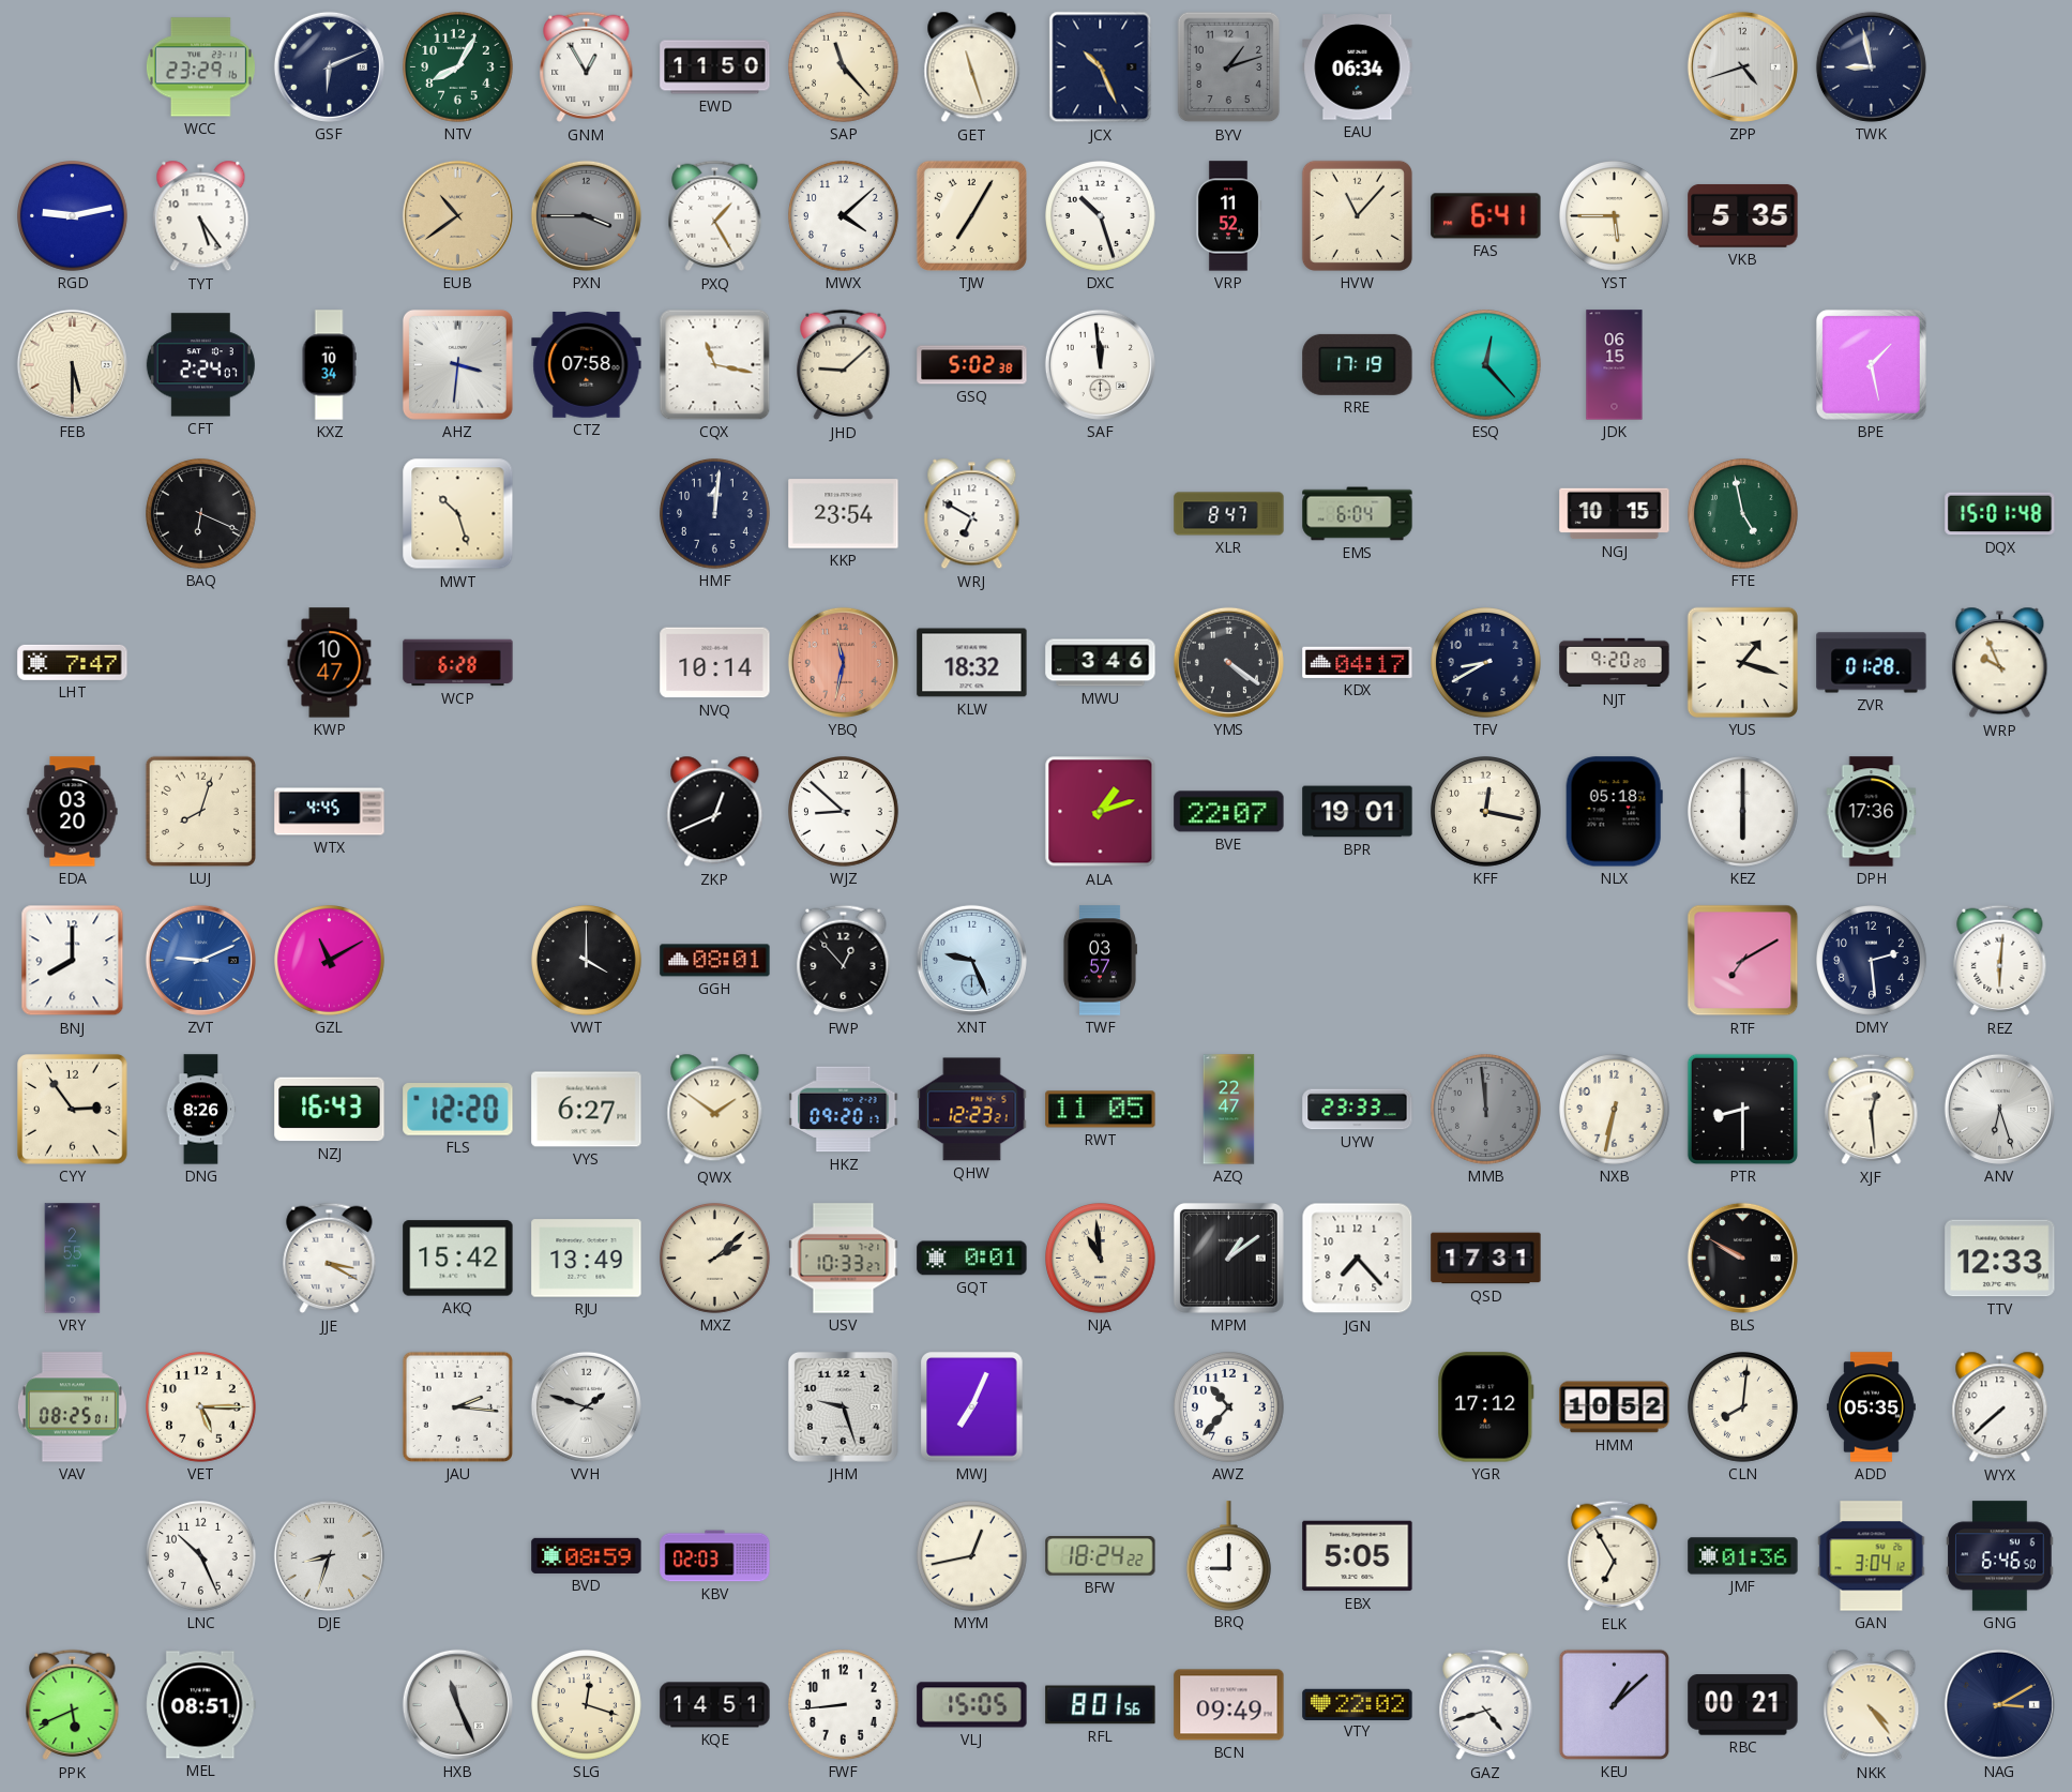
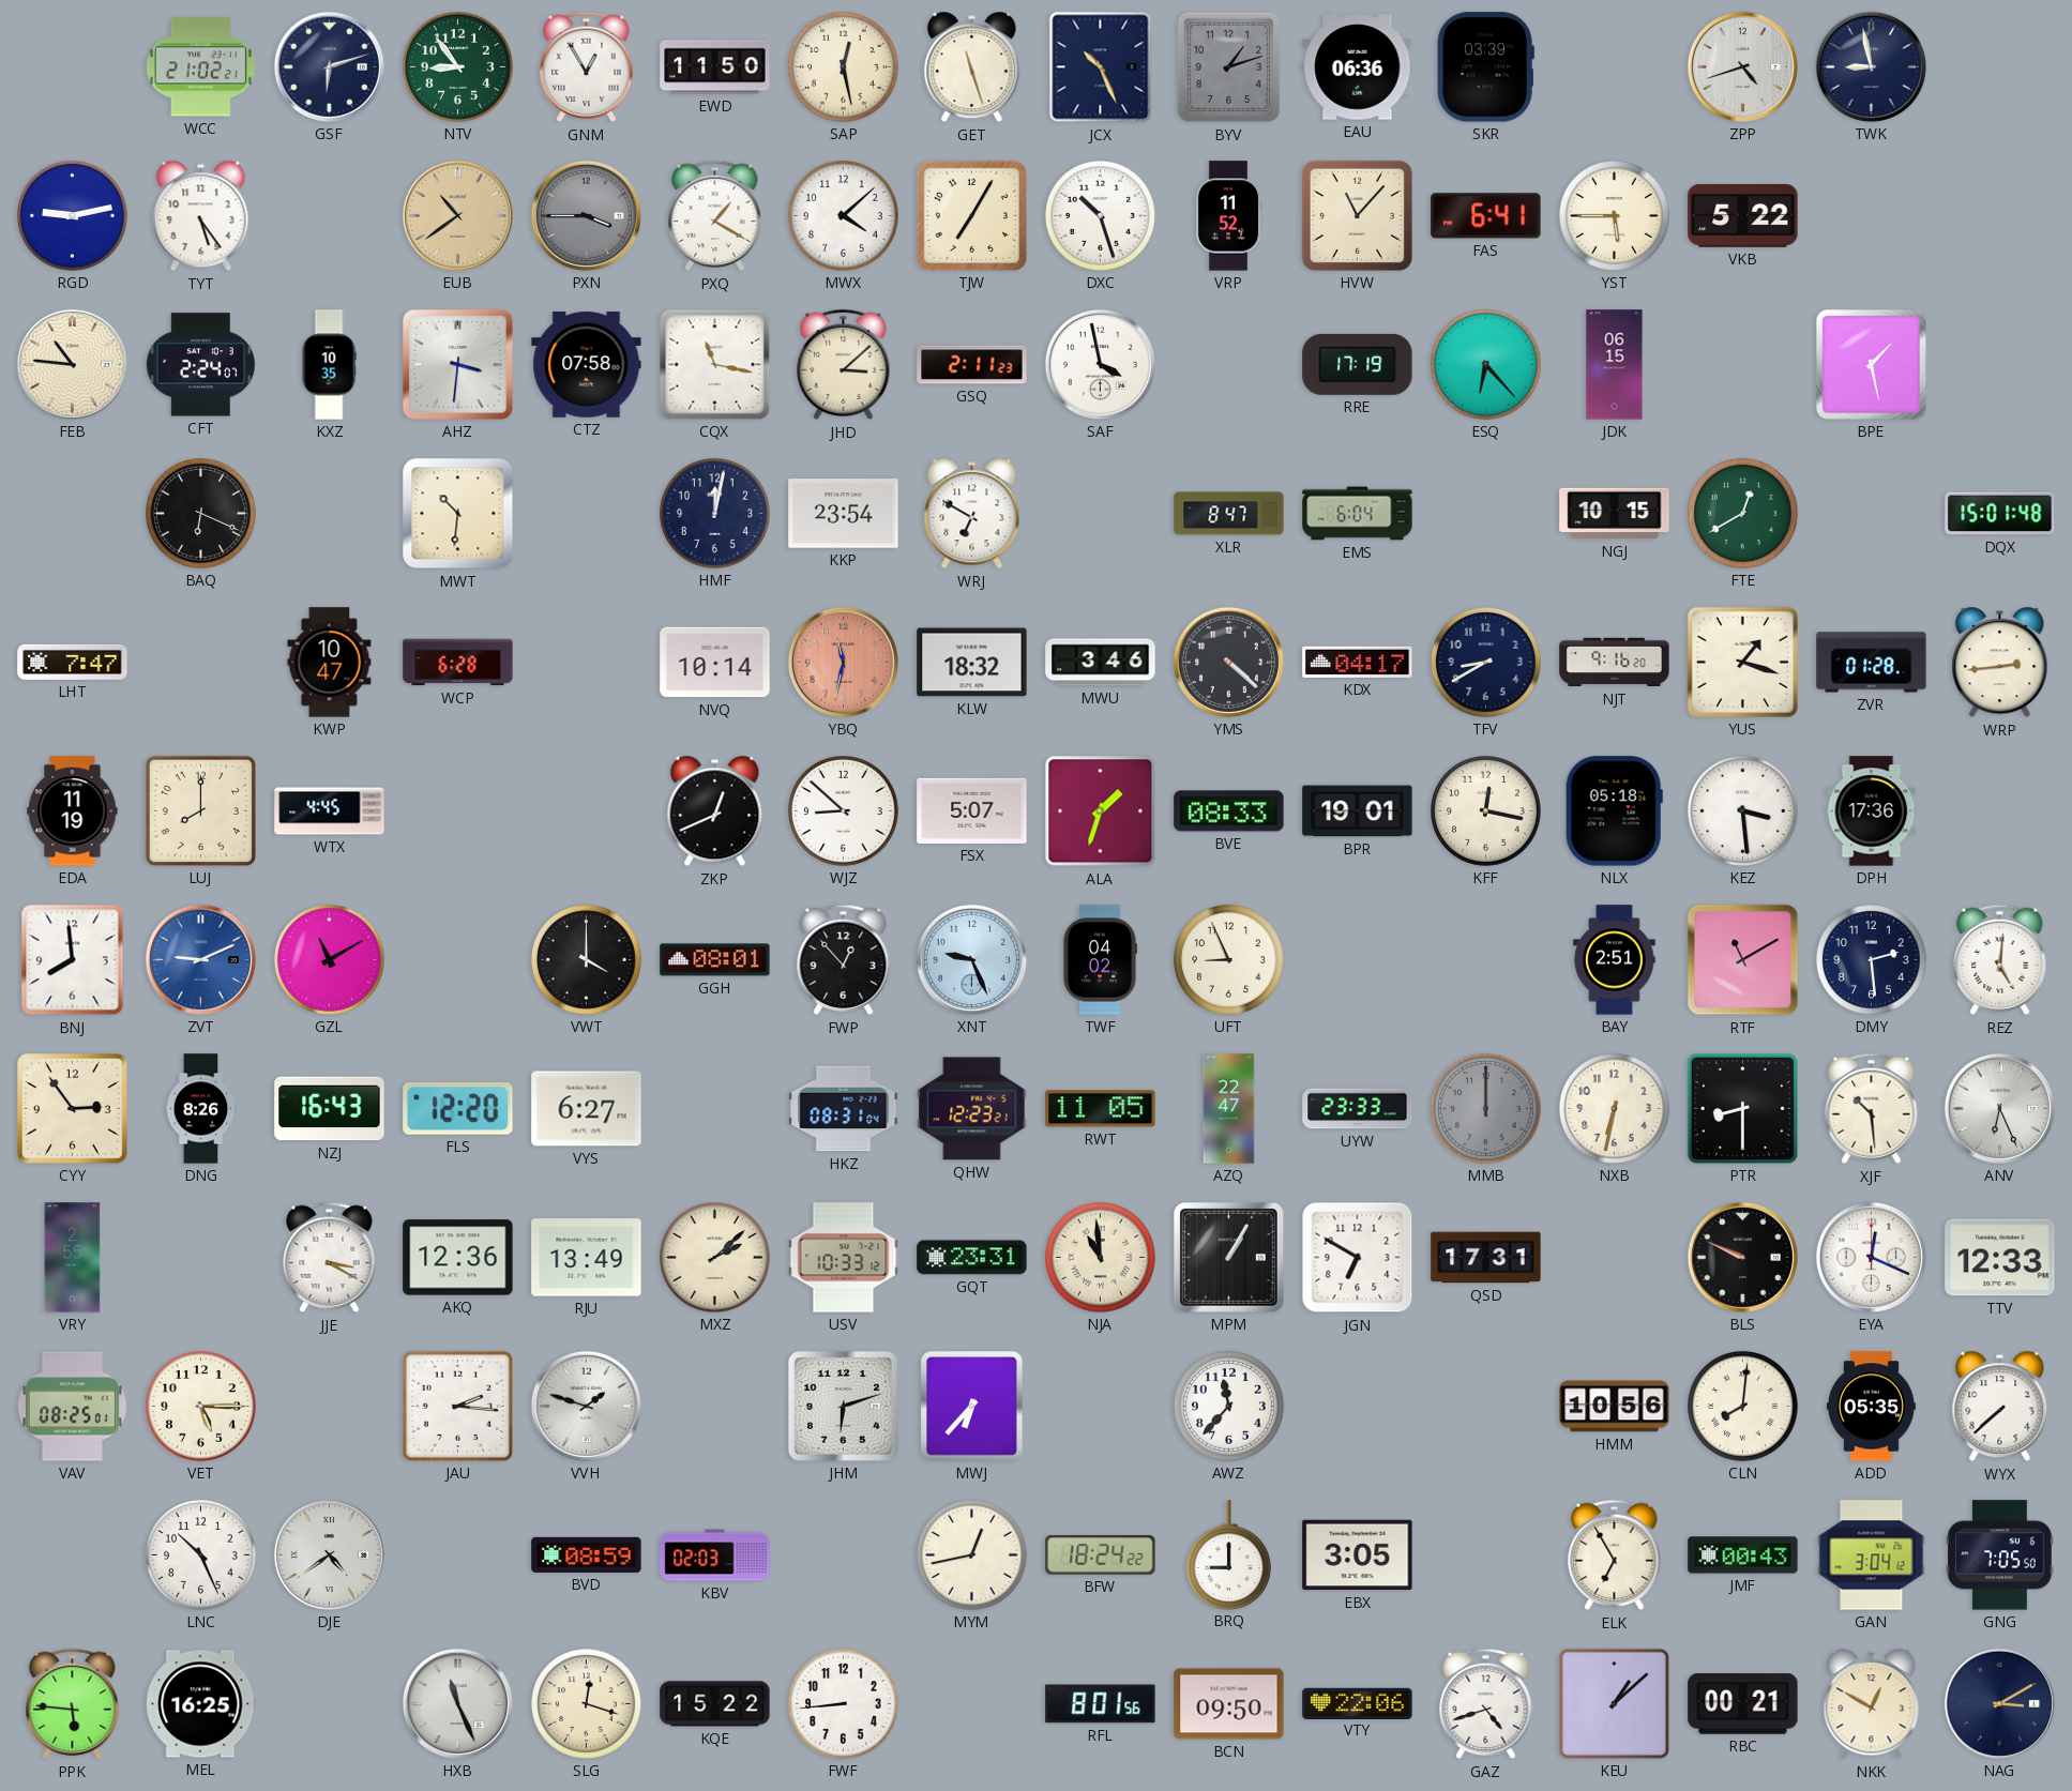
WCC: 23:29 -> 21:02 (200, 67)
GSF: 6:11 -> 6:12 (329, 66)
NTV: 8:05 -> 8:54 (458, 67)
SAP: 11:23 -> 12:28 (844, 67)
EAU: 06:34 -> 06:36 (1358, 67)
SKR: none -> 03:39 (1485, 67)
PXQ: 1:25 -> 1:20 (715, 216)
VKB: 5:35 -> 5:22 (1743, 215)
FEB: 5:30 -> 10:46 (72, 364)
KXZ: 10:34 -> 10:35 (329, 365)
JHD: 9:08 -> 3:08 (844, 365)
GSQ: 5:02 -> 2:11 (972, 365)
SAF: 11:59 -> 3:58 (1100, 364)
ESQ: 12:23 -> 6:23 (1486, 365)
MWT: 10:27 -> 10:31 (458, 514)
HMF: 12:01 -> 12:02 (715, 514)
FTE: 4:58 -> 12:40 (1743, 514)
YMS: 4:21 -> 4:22 (1228, 662)
NJT: 9:20 -> 9:16 (1615, 663)
WRP: 9:56 -> 2:44 (2000, 663)
EDA: 03:20 -> 11:19 (73, 811)
LUJ: 8:03 -> 8:00 (200, 810)
FSX: none -> 5:07 (972, 810)
ALA: 1:12 -> 1:33 (1101, 811)
BVE: 22:07 -> 08:33 (1229, 811)
KEZ: 6:00 -> 3:29 (1743, 811)
BNJ: 8:00 -> 7:59 (73, 960)
TWF: 03:57 -> 04:02 (1100, 960)
UFT: none -> 8:56 (1229, 960)
BAY: none -> 2:51 (1615, 960)
RTF: 7:10 -> 11:10 (1743, 960)
REZ: 6:01 -> 5:01 (2000, 960)
QWX: 1:51 -> none (715, 1110)
HKZ: 09:20 -> 08:31 (844, 1109)
MMB: 11:59 -> 12:00 (1486, 1109)
XJF: 12:29 -> 10:29 (1872, 1109)
ANV: 6:27 -> 6:26 (1999, 1108)
AKQ: 15:42 -> 12:36 (458, 1258)
USV: 10:33:27 -> 10:33:12 (844, 1258)
GQT: 0:01 -> 23:31 (972, 1258)
MPM: 1:09 -> 1:05 (1228, 1257)
JGN: 7:23 -> 6:50 (1358, 1258)
BLS: 9:50 -> 9:49 (1742, 1257)
EYA: none -> 12:19 (1871, 1257)
JHM: 9:27 -> 6:12 (843, 1406)
MWJ: 7:04 -> 6:37 (972, 1407)
AWZ: 10:37 -> 11:37 (1229, 1407)
YGR: 17:12 -> none (1486, 1407)
HMM: 10:52 -> 10:56 (1615, 1407)
DJE: 8:33 -> 4:39 (329, 1554)
EBX: 5:05 -> 3:05 (1358, 1555)
JMF: 01:36 -> 00:43 (1743, 1555)
GNG: 6:46 -> 7:05 (2000, 1555)
PPK: 5:41 -> 5:46 (73, 1704)
MEL: 08:51 -> 16:25 (201, 1704)
KQE: 14:51 -> 15:22 (715, 1704)
VLJ: 15:05 -> none (972, 1705)
BCN: 09:49 -> 09:50 (1229, 1704)
VTY: 22:02 -> 22:06 (1358, 1703)
NKK: 4:24 -> 12:50 (1872, 1704)
